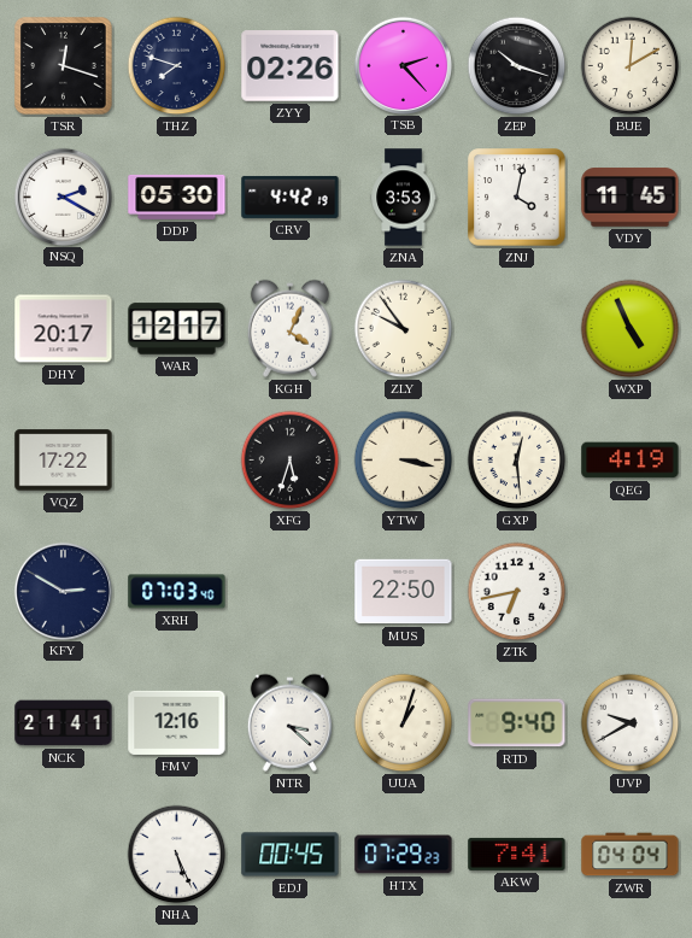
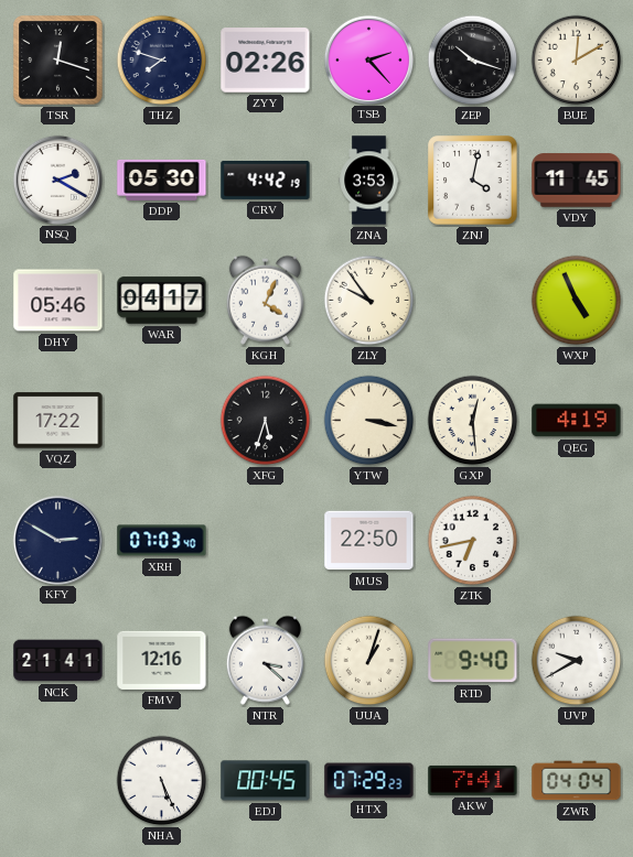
DHY: 20:17 -> 05:46 (58, 301)
WAR: 12:17 -> 04:17 (162, 301)
